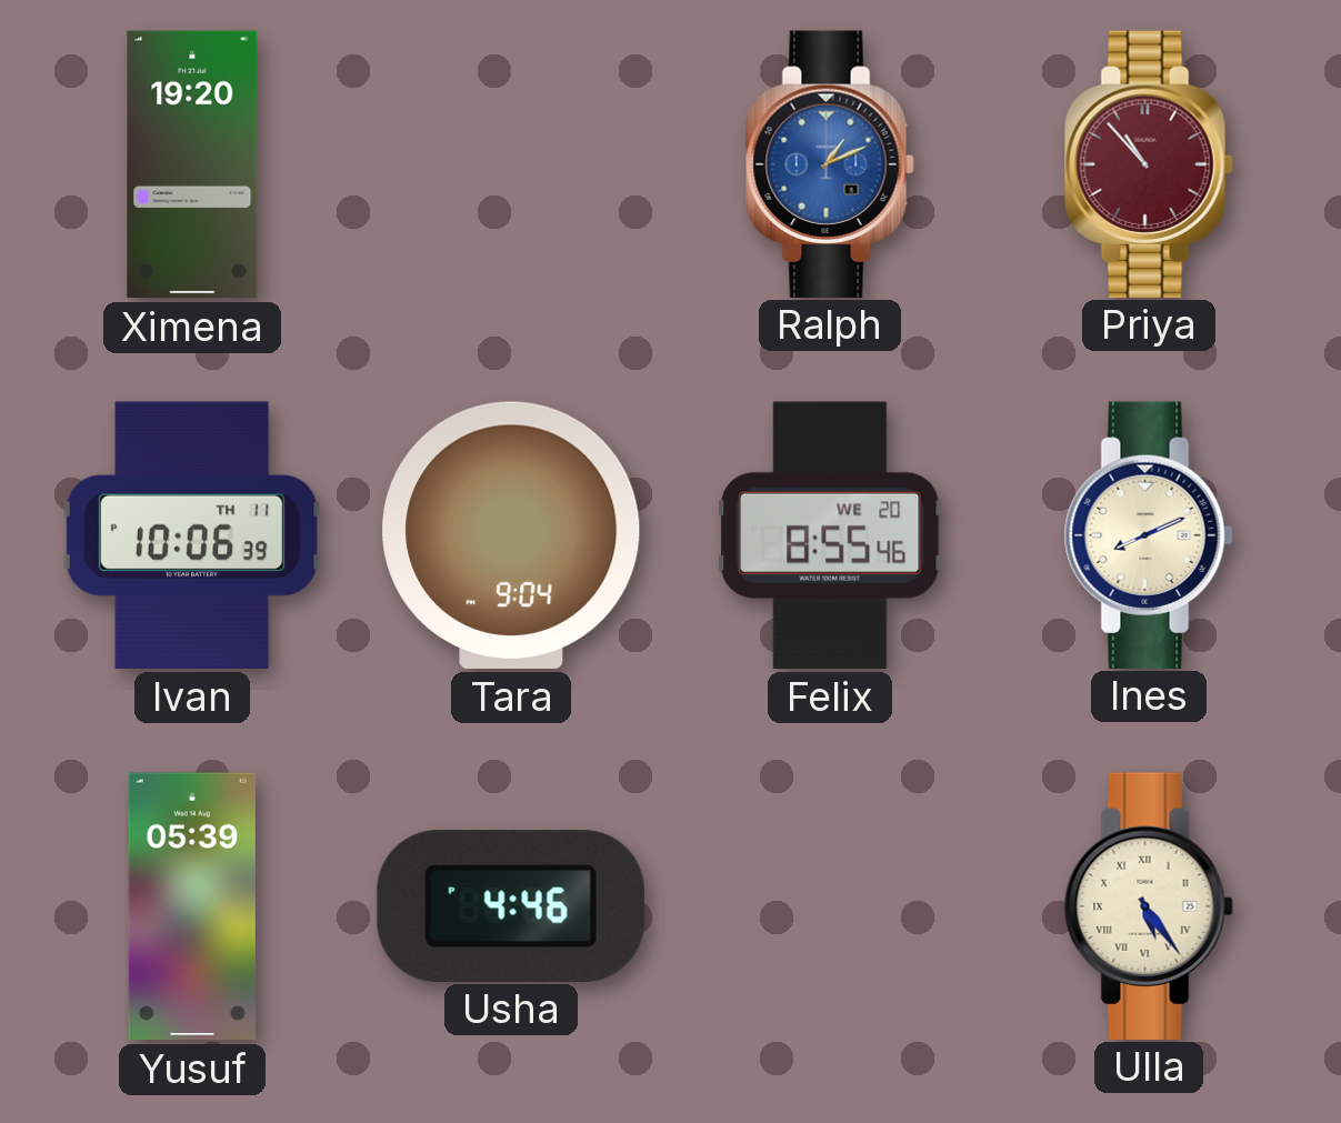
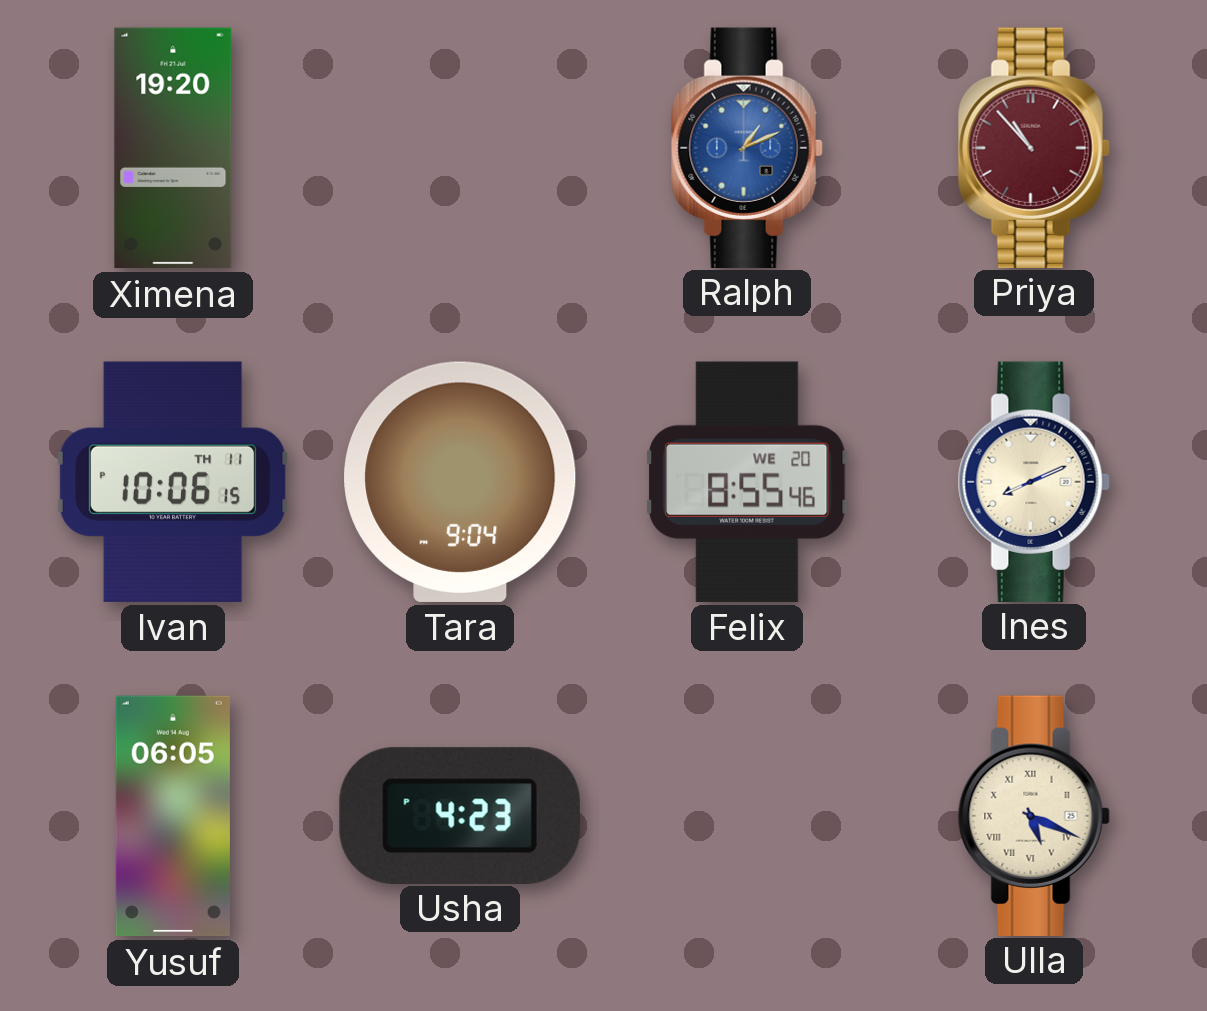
Ivan: 10:06:39 PM -> 10:06:15 PM (173, 482)
Yusuf: 05:39 -> 06:05 (173, 816)
Usha: 4:46 -> 4:23 (460, 815)
Ulla: 5:24 -> 5:19 (1034, 815)
